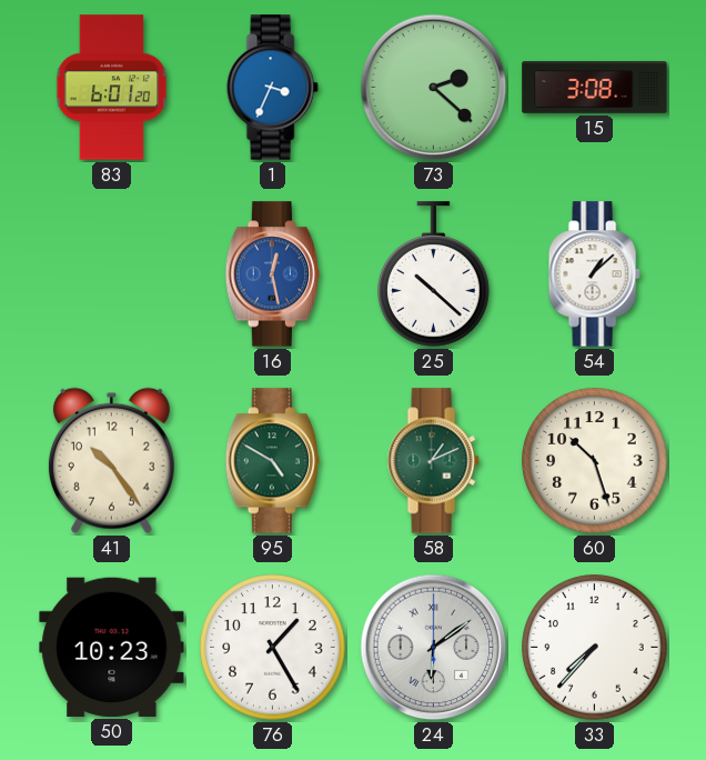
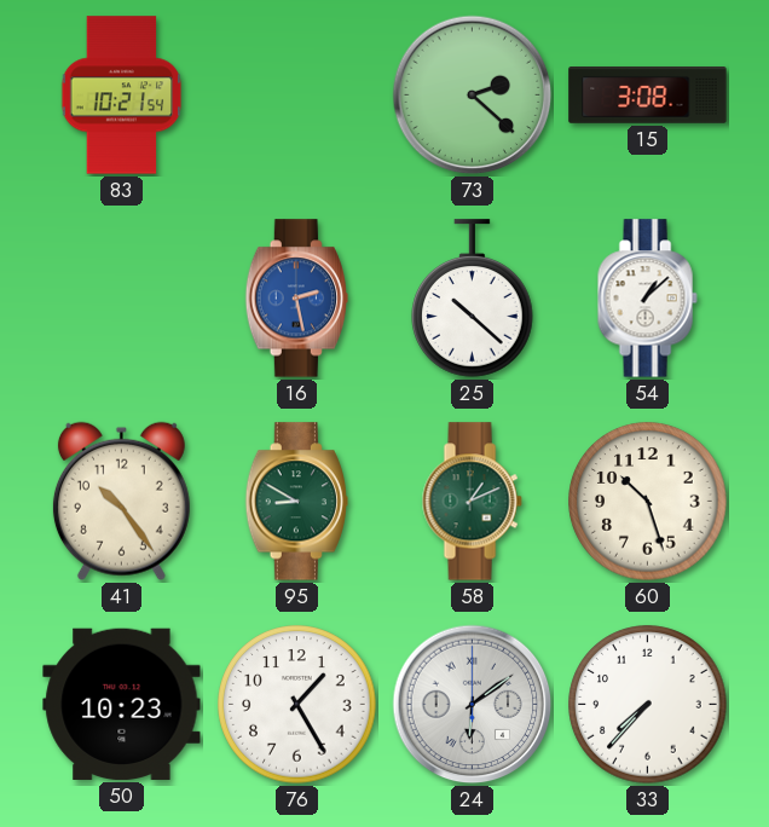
83: 6:01 -> 10:21 (122, 96)
1: 3:34 -> none (272, 88)
16: 12:28 -> 2:28 (296, 299)
95: 4:50 -> 8:50 (296, 502)
